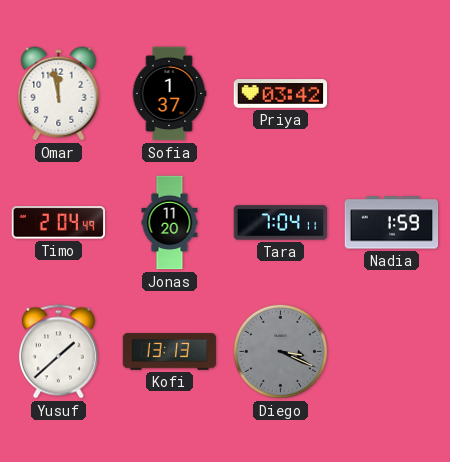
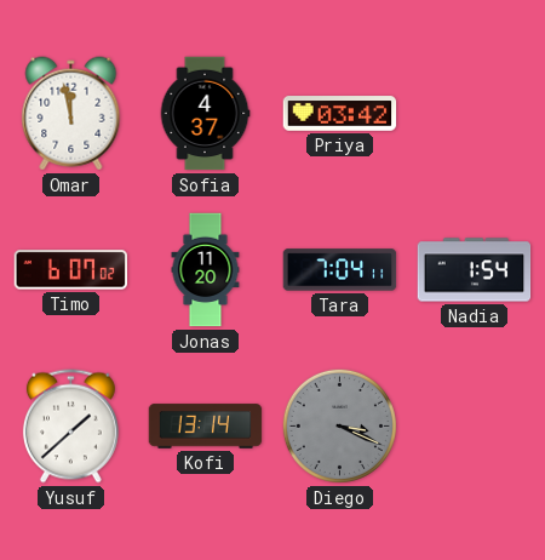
Sofia: 1:37 -> 4:37 (205, 114)
Timo: 2:04 -> 6:07 (71, 270)
Nadia: 1:59 -> 1:54 (475, 270)
Kofi: 13:13 -> 13:14 (206, 427)
